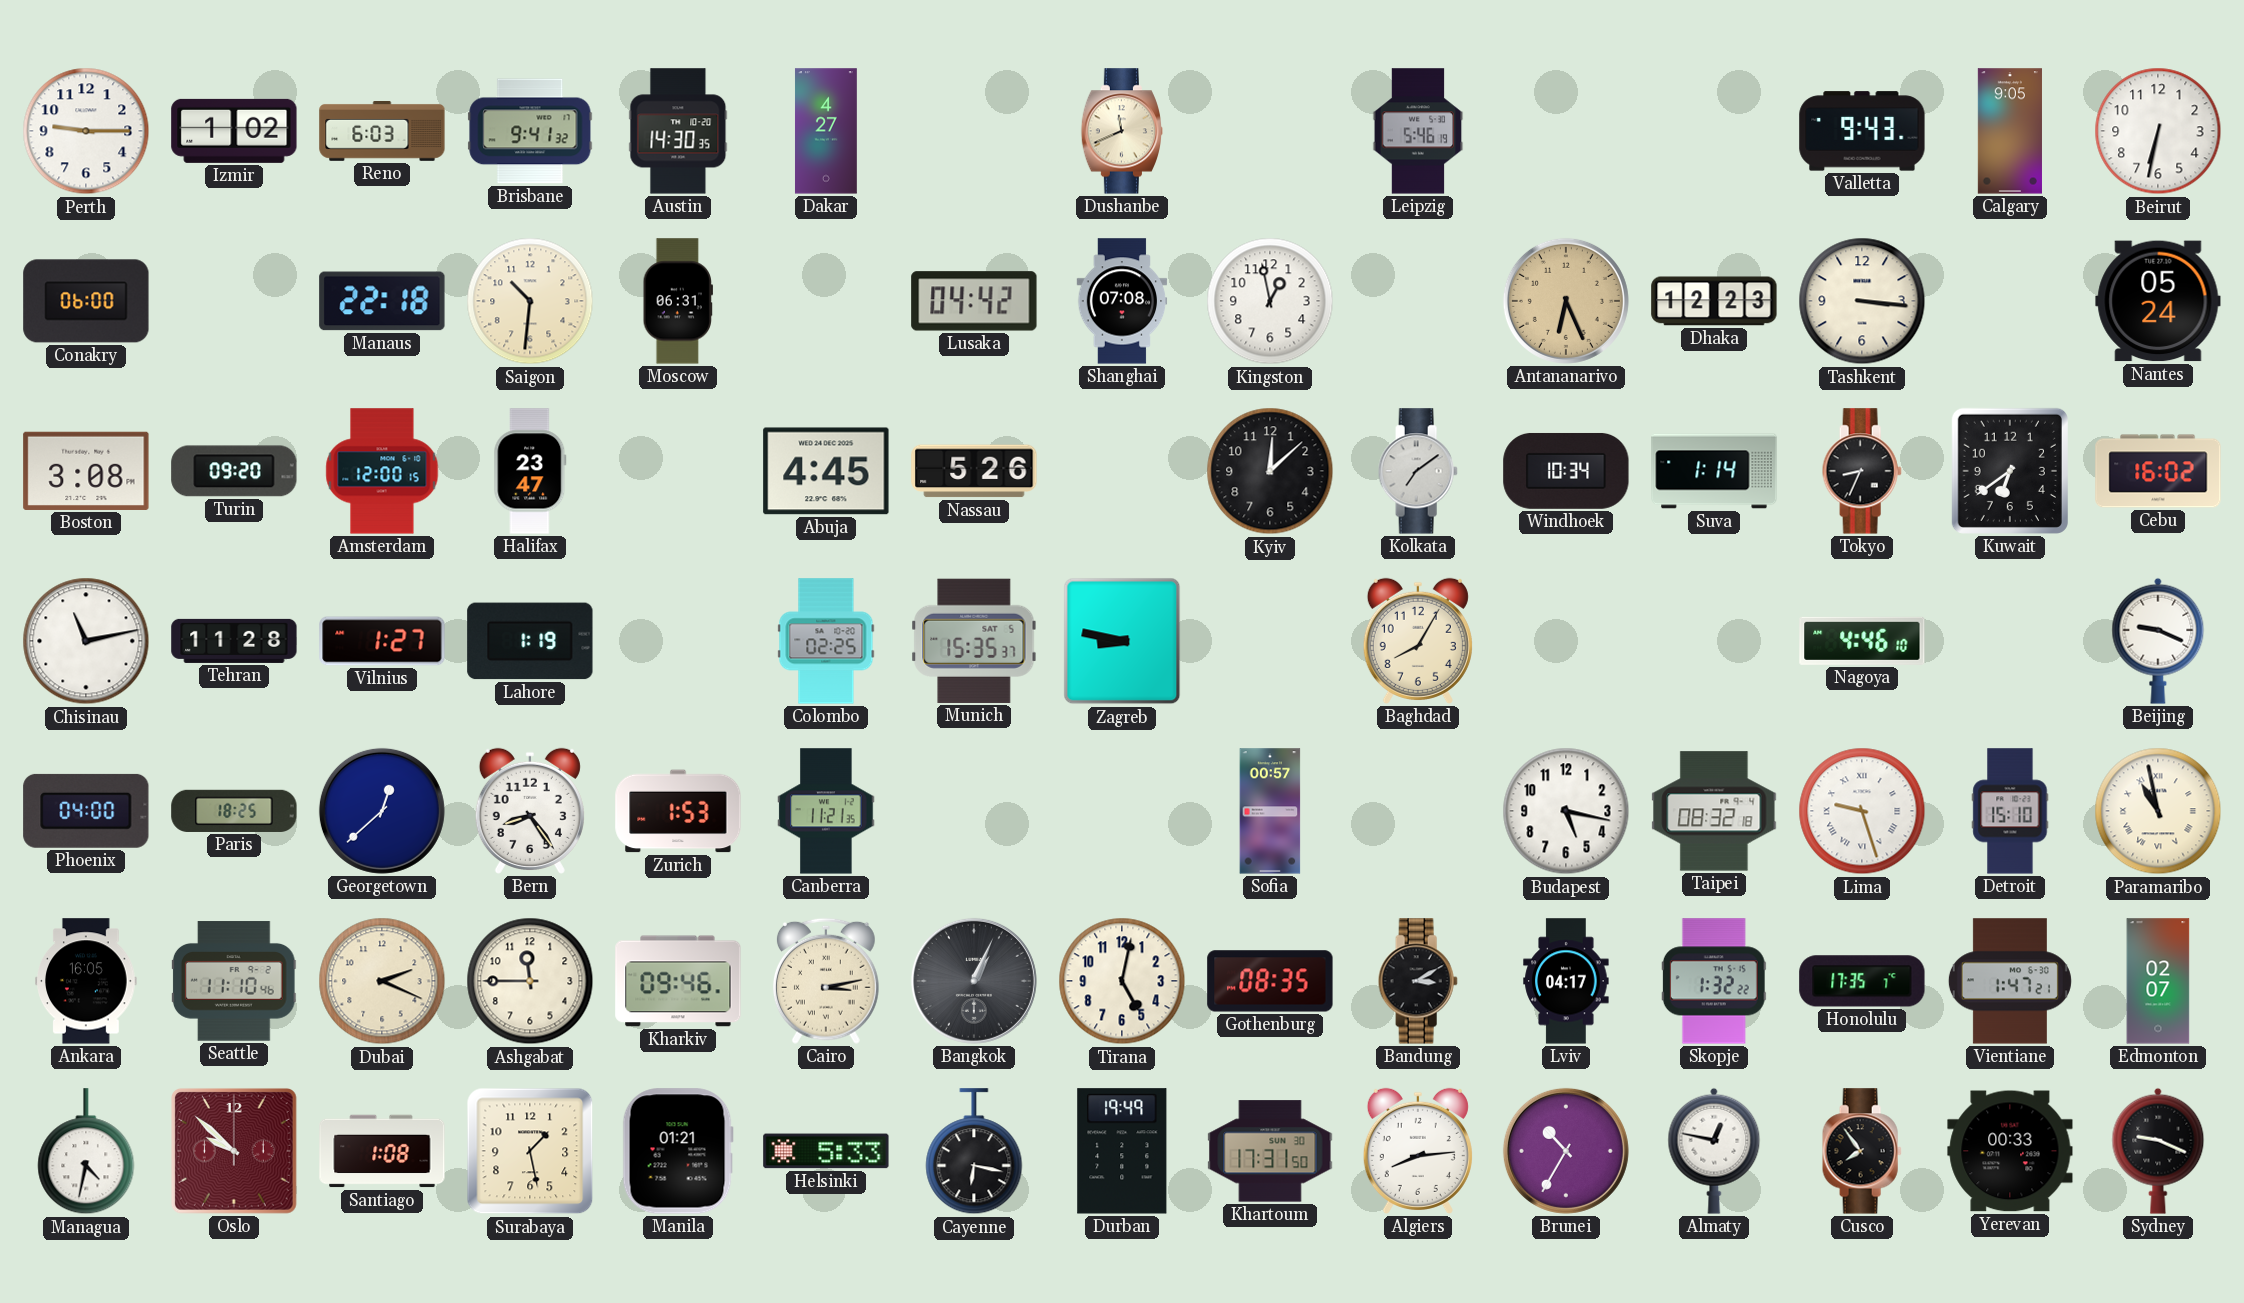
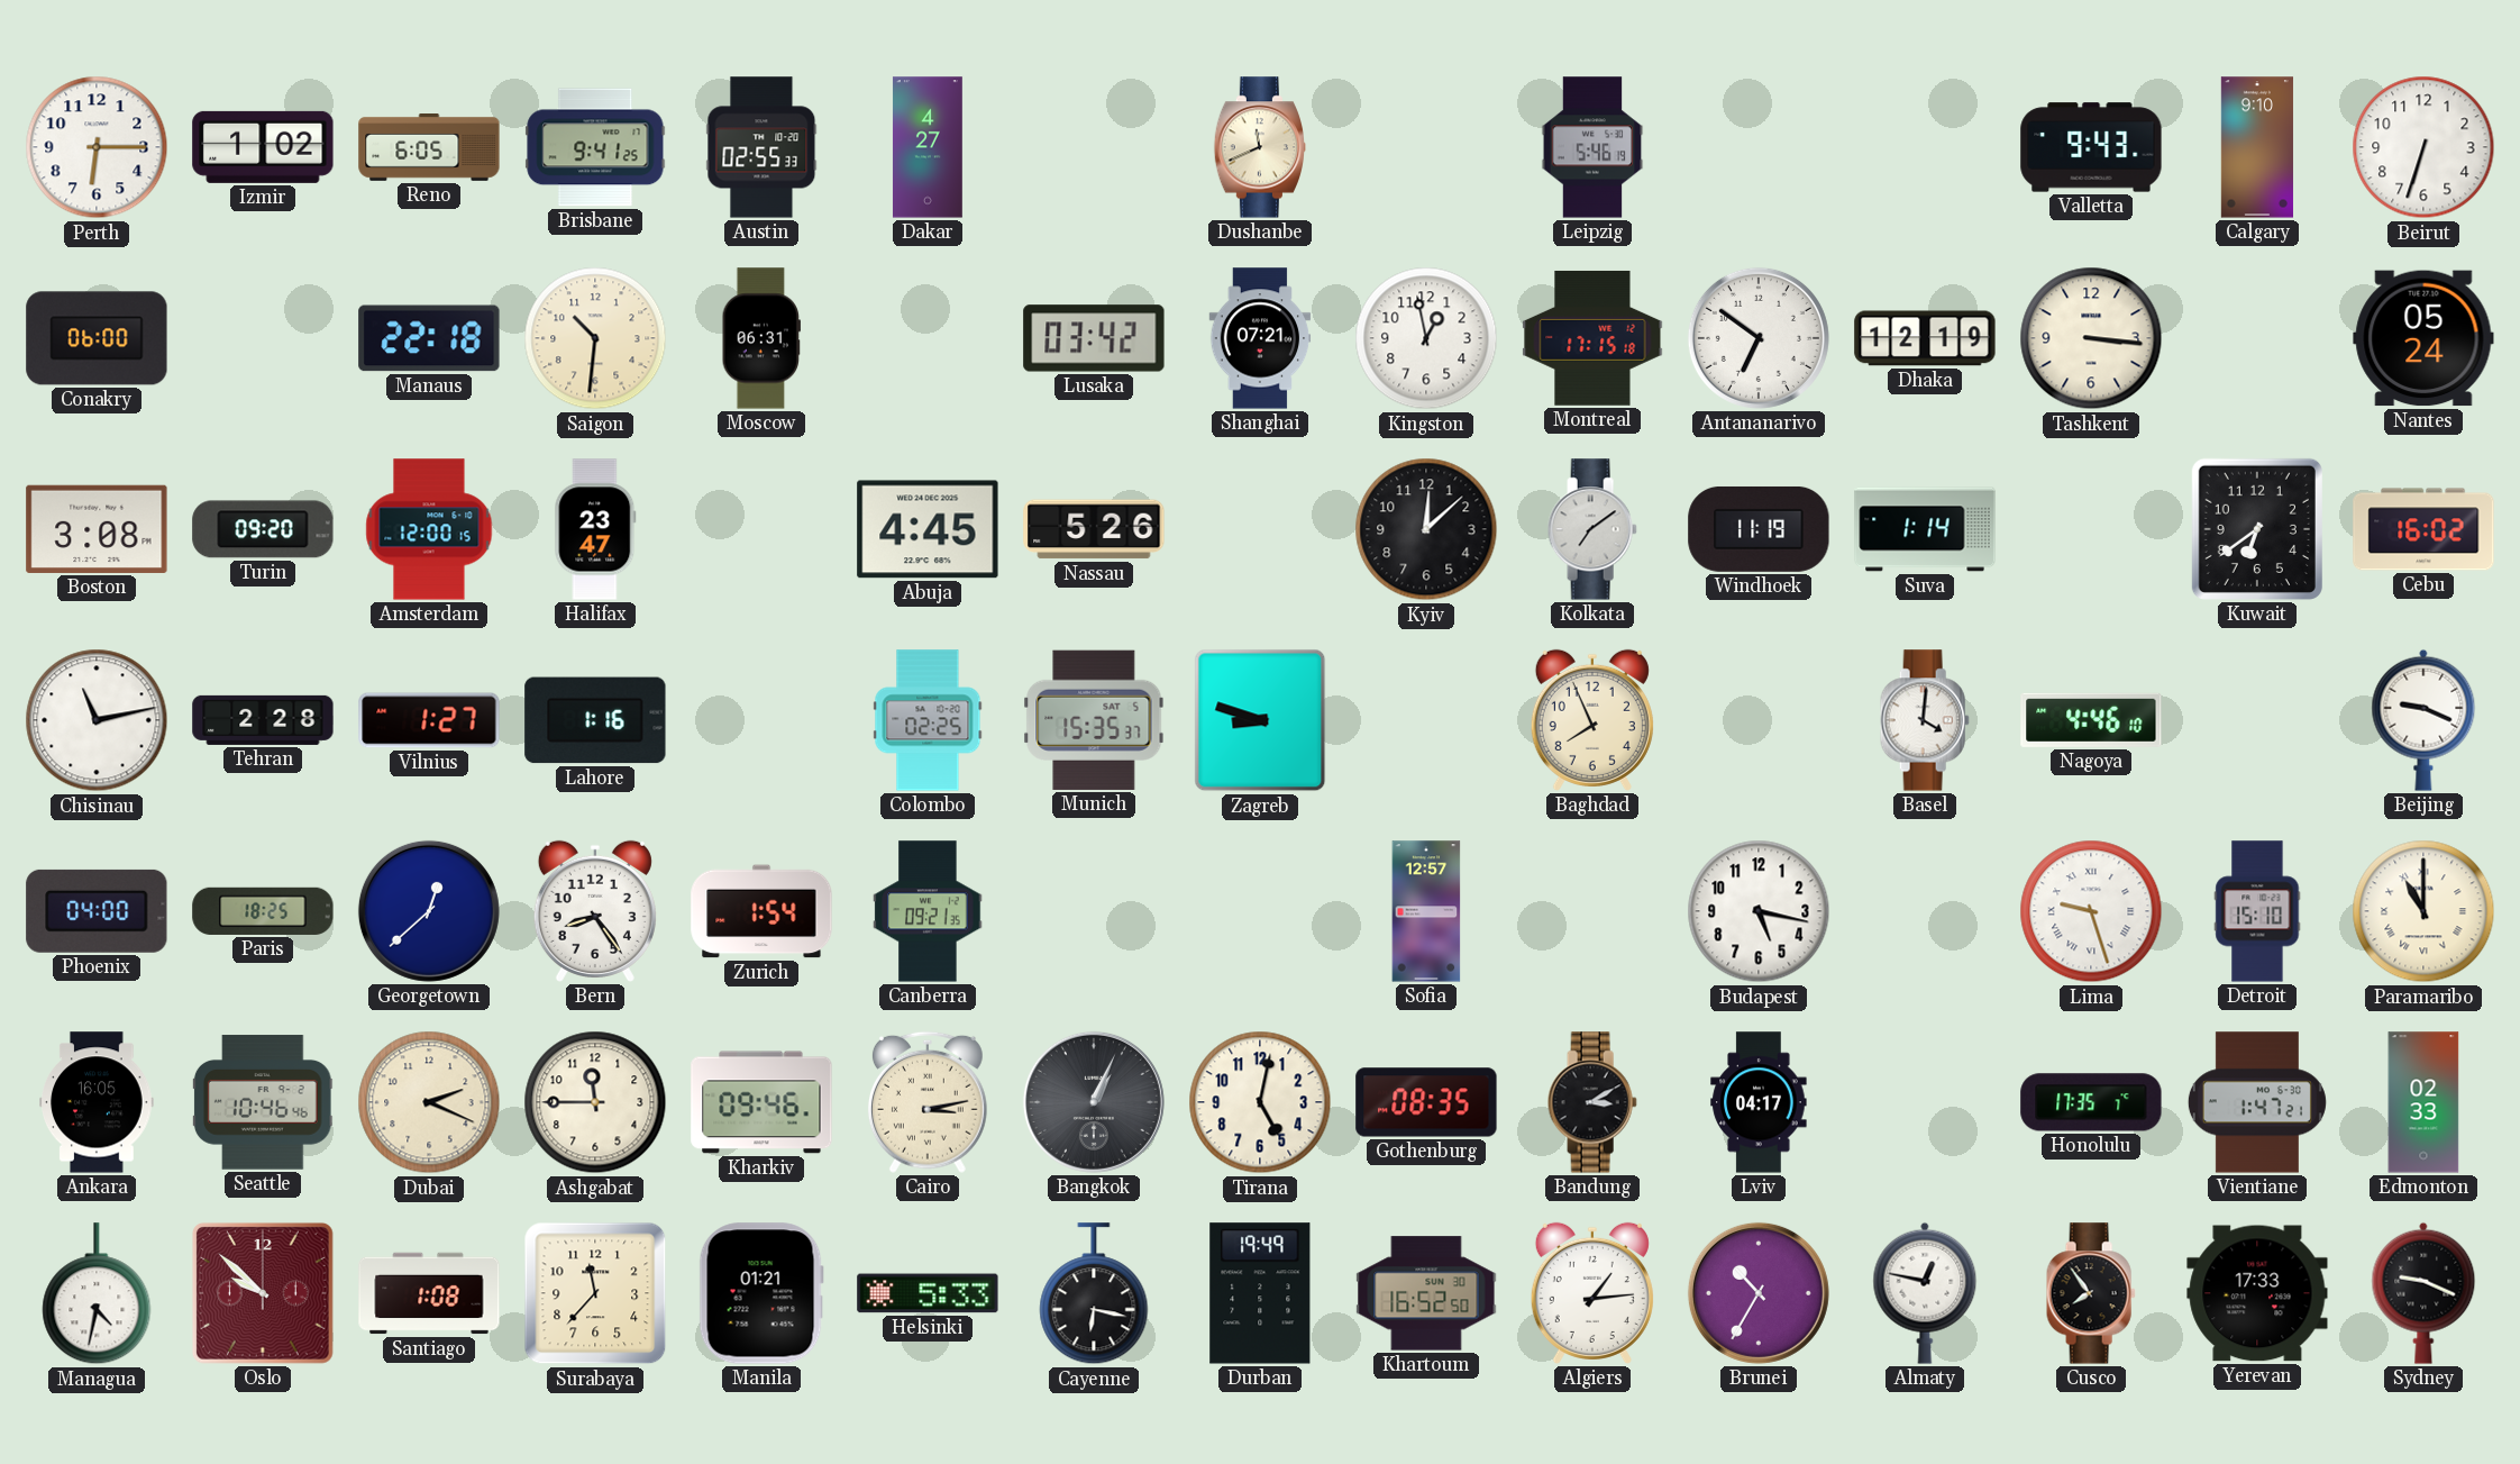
Perth: 9:15 -> 6:15 (97, 147)
Reno: 6:03 -> 6:05 (429, 148)
Brisbane: 9:41:32 -> 9:41:25 (595, 147)
Austin: 14:30 -> 02:55 (761, 147)
Calgary: 9:05 -> 9:10 (2257, 147)
Beirut: 6:32 -> 6:33 (2423, 147)
Lusaka: 04:42 -> 03:42 (1094, 338)
Shanghai: 07:08 -> 07:21 (1260, 338)
Montreal: none -> 17:15 (1592, 338)
Antananarivo: 6:26 -> 6:51 (1759, 338)
Antananarivo dial: champagne -> white (1759, 338)
Dhaka: 12:23 -> 12:19 (1925, 338)
Windhoek: 10:34 -> 11:19 (1759, 529)
Tokyo: 8:34 -> none (1862, 471)
Tehran: 11:28 -> 2:28 (263, 720)
Lahore: 1:19 -> 1:16 (595, 720)
Zagreb: 8:47 -> 8:48 (1260, 720)
Baghdad: 8:05 -> 7:56 (1592, 720)
Basel: none -> 4:01 (1925, 720)
Zurich: 1:53 -> 1:54 (761, 911)
Canberra: 11:21 -> 09:21 (928, 911)
Sofia: 00:57 -> 12:57 (1426, 911)
Taipei: 08:32 -> none (1714, 811)
Paramaribo: 10:58 -> 11:00 (2423, 911)
Seattle: 11:10 -> 10:46 (263, 1102)
Skopje: 1:32 -> none (1714, 981)
Edmonton: 02:07 -> 02:33 (2423, 1102)
Surabaya: 1:28 -> 11:37 (595, 1293)
Khartoum: 17:31 -> 16:52 (1426, 1293)
Algiers: 8:14 -> 1:14 (1592, 1293)
Yerevan: 00:33 -> 17:33 (2257, 1293)
